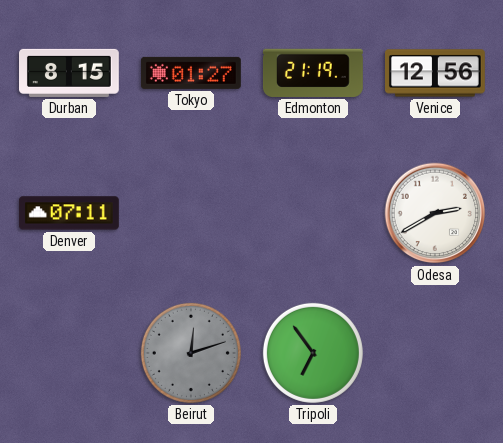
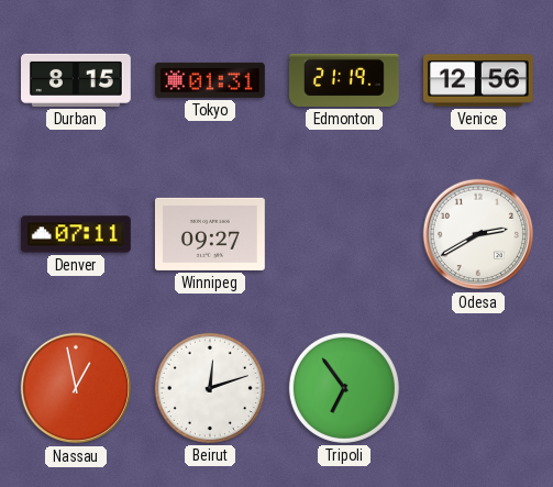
Tokyo: 01:27 -> 01:31 (210, 80)
Winnipeg: none -> 09:27 (210, 234)
Nassau: none -> 12:58 (76, 388)
Beirut dial: grey -> white (210, 388)
